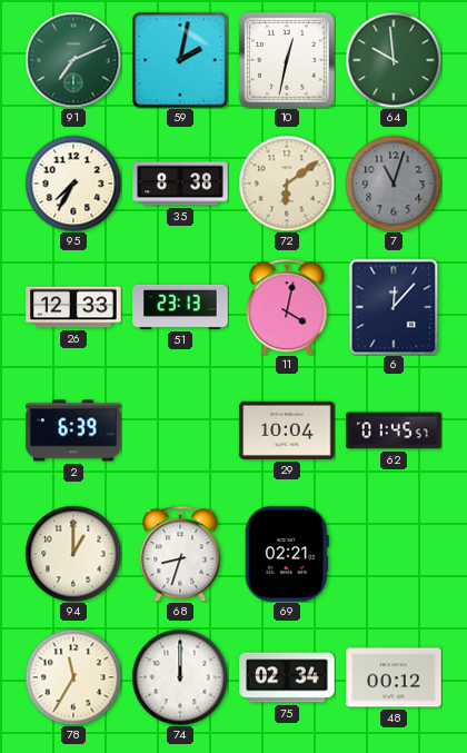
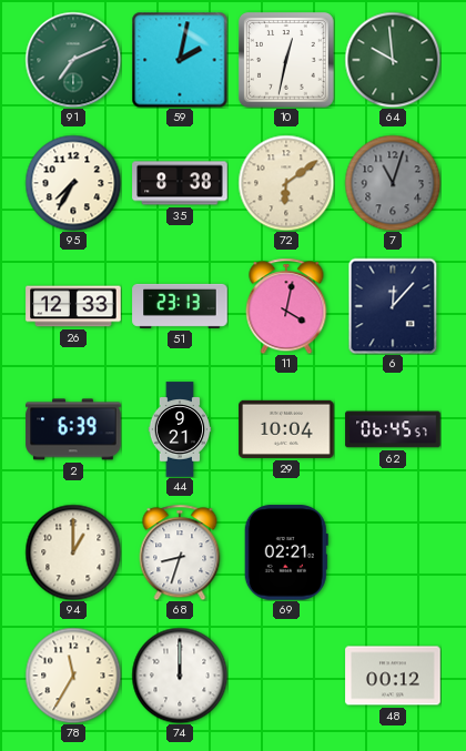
44: none -> 9:21 (180, 429)
62: 01:45 -> 06:45 (393, 429)
75: 02:34 -> none (287, 677)
